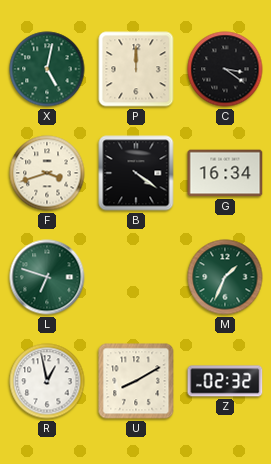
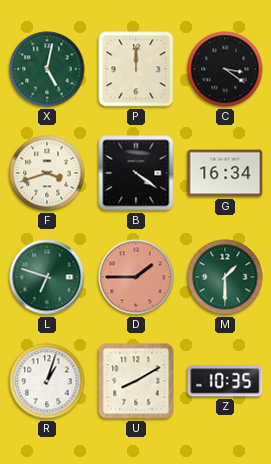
D: none -> 1:45 (136, 277)
M: 1:34 -> 1:30 (225, 277)
R: 12:58 -> 1:03 (47, 381)
Z: 02:32 -> 10:35 (225, 381)
